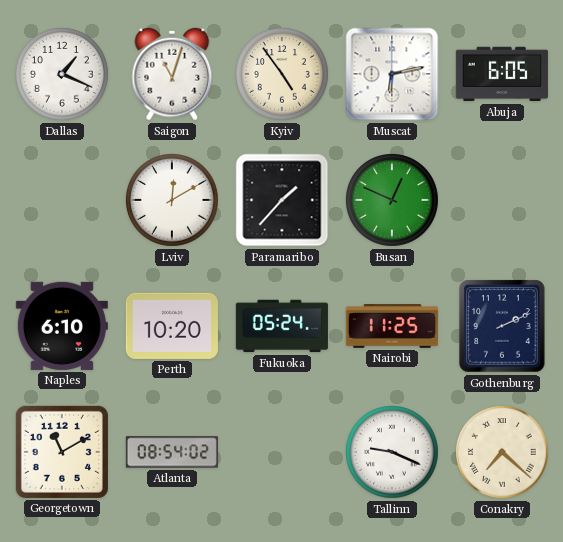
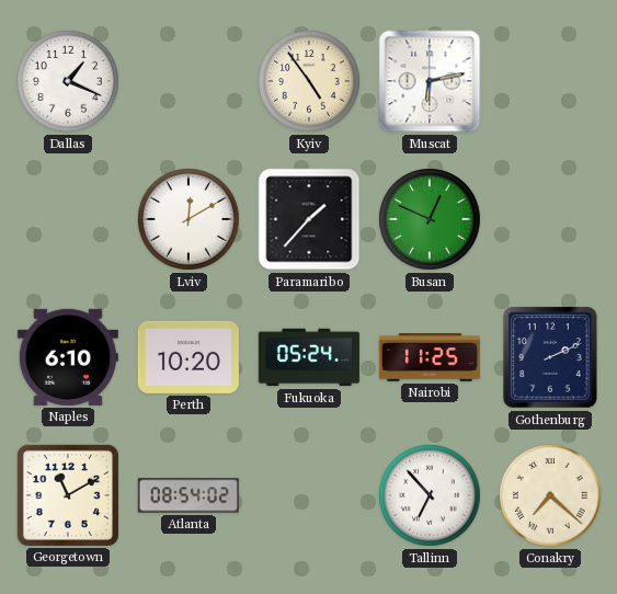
Saigon: 11:03 -> none (172, 74)
Abuja: 6:05 -> none (502, 74)
Tallinn: 9:19 -> 6:53 (431, 496)
